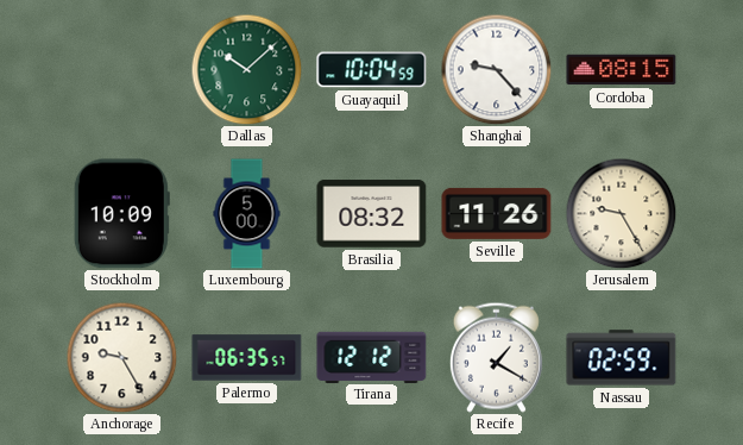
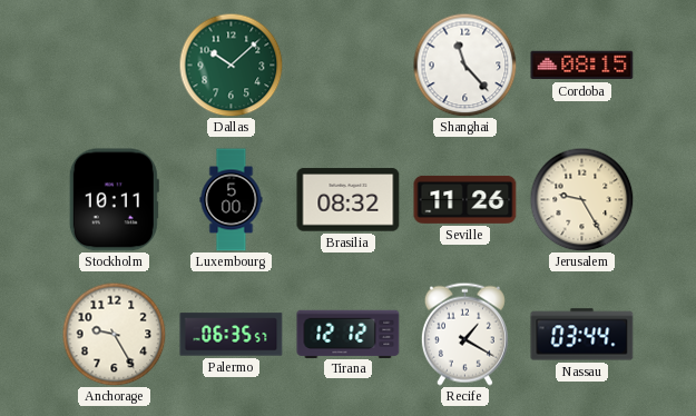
Guayaquil: 10:04 -> none (372, 70)
Shanghai: 9:23 -> 11:23 (464, 65)
Stockholm: 10:09 -> 10:11 (114, 200)
Nassau: 02:59 -> 03:44 (582, 335)
